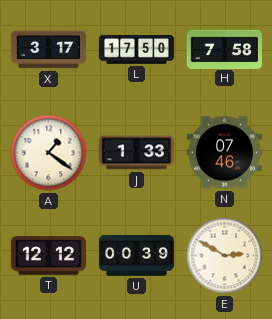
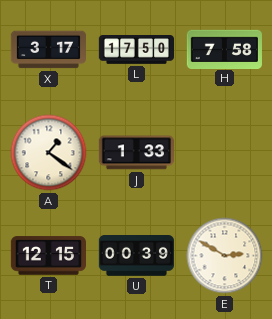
N: 07:46 -> none (224, 153)
T: 12:12 -> 12:15 (48, 256)
